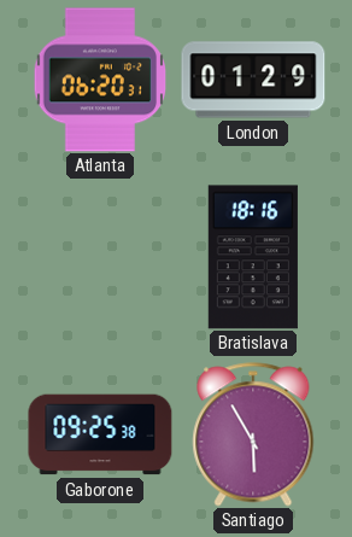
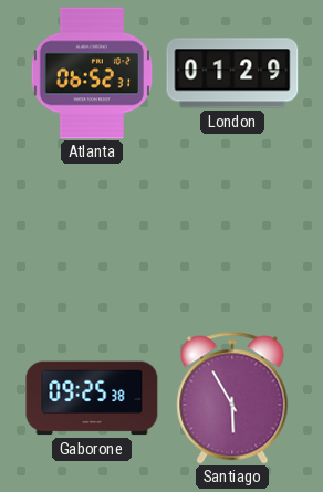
Atlanta: 06:20 -> 06:52 (92, 73)
Bratislava: 18:16 -> none (253, 257)
